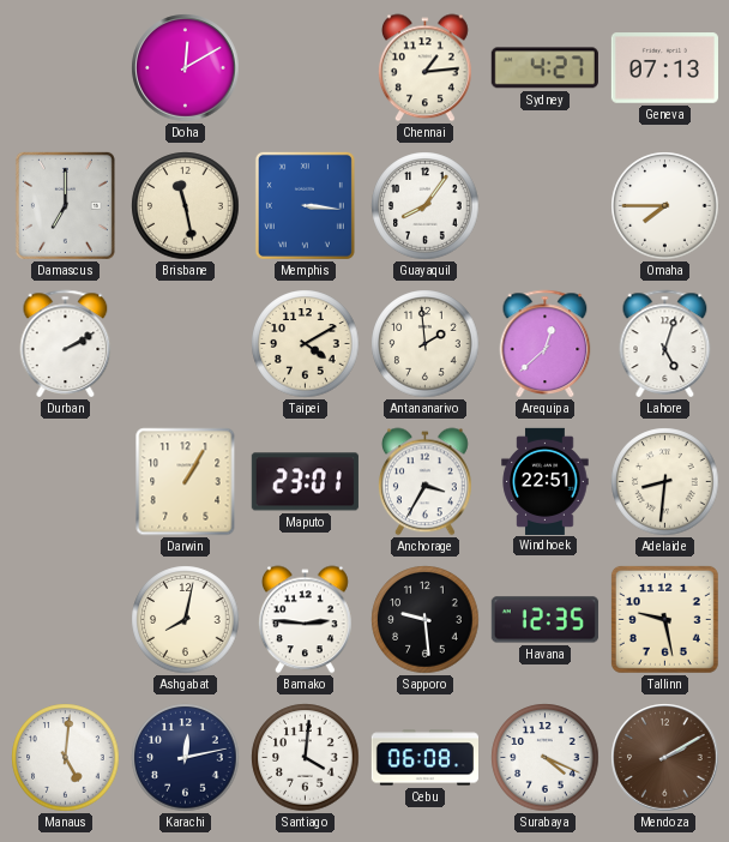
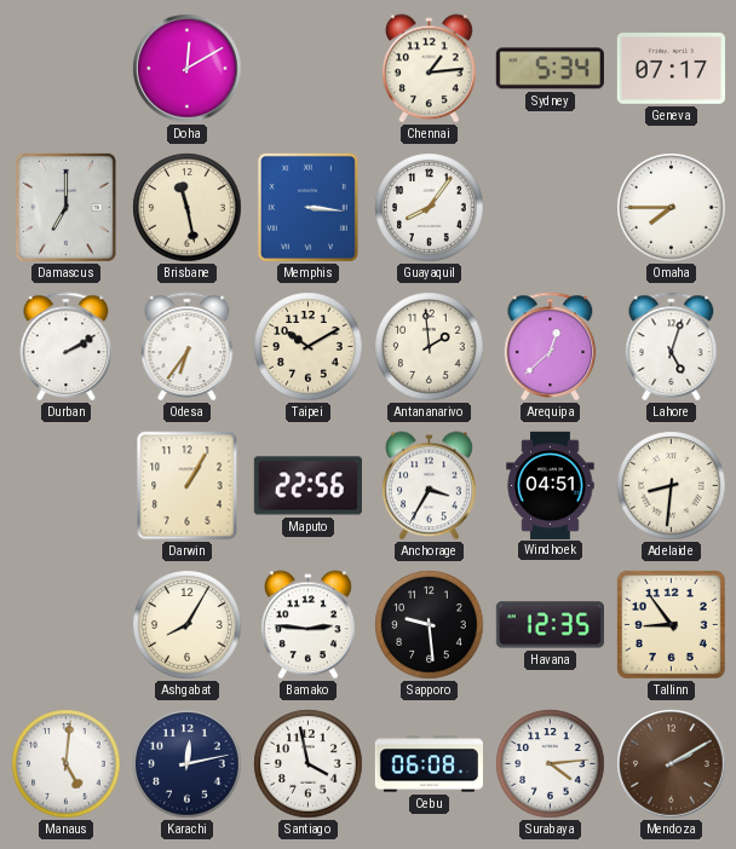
Sydney: 4:27 -> 5:34 (550, 69)
Geneva: 07:13 -> 07:17 (671, 69)
Odesa: none -> 6:36 (188, 346)
Taipei: 4:10 -> 10:10 (309, 347)
Maputo: 23:01 -> 22:56 (307, 486)
Windhoek: 22:51 -> 04:51 (551, 485)
Ashgabat: 8:02 -> 8:05 (188, 625)
Tallinn: 9:28 -> 8:54 (671, 624)
Santiago: 4:01 -> 3:58 (309, 764)
Surabaya: 4:19 -> 4:14 (551, 764)
